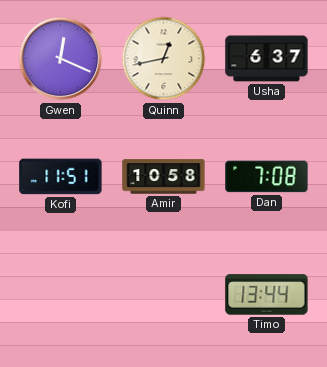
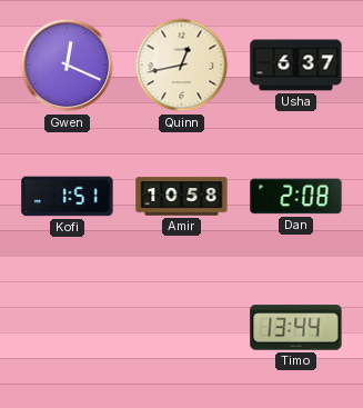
Kofi: 11:51 -> 1:51 (68, 197)
Dan: 7:08 -> 2:08 (296, 197)
